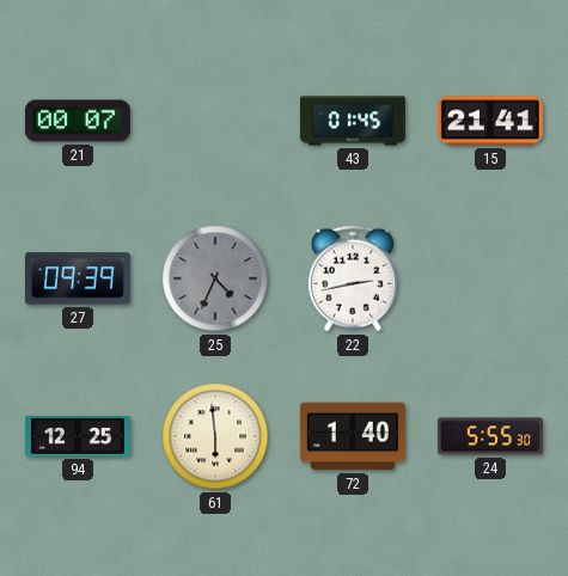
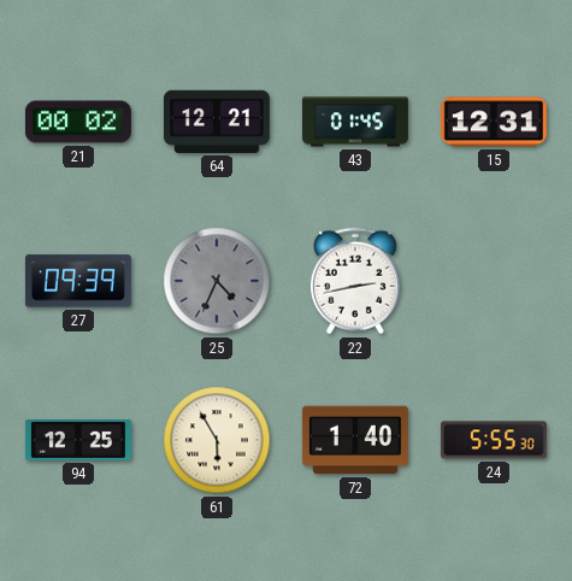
21: 00:07 -> 00:02 (78, 122)
64: none -> 12:21 (217, 122)
15: 21:41 -> 12:31 (494, 122)
61: 5:59 -> 5:55 (217, 440)
